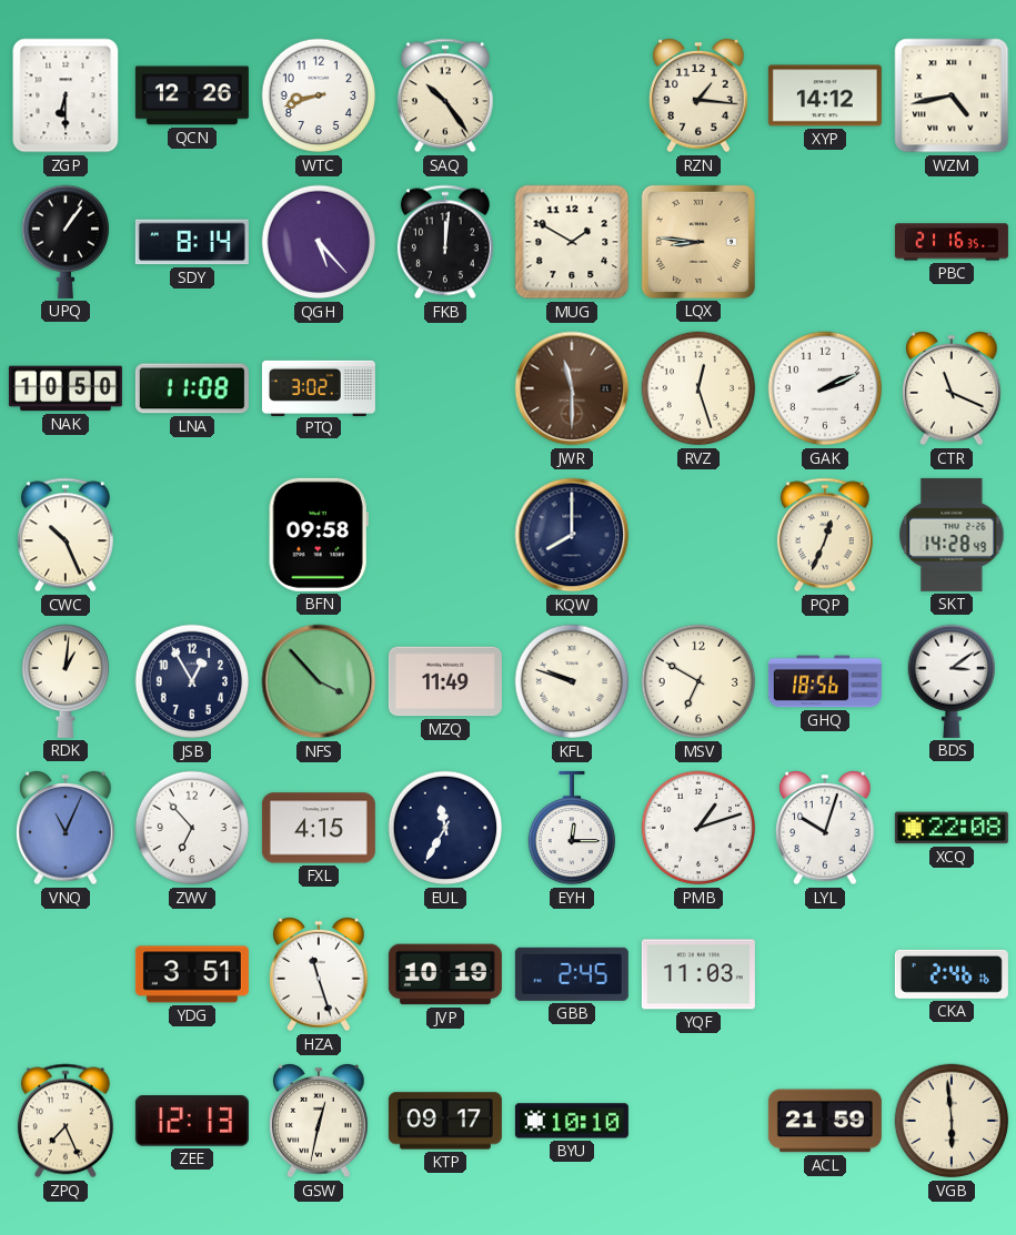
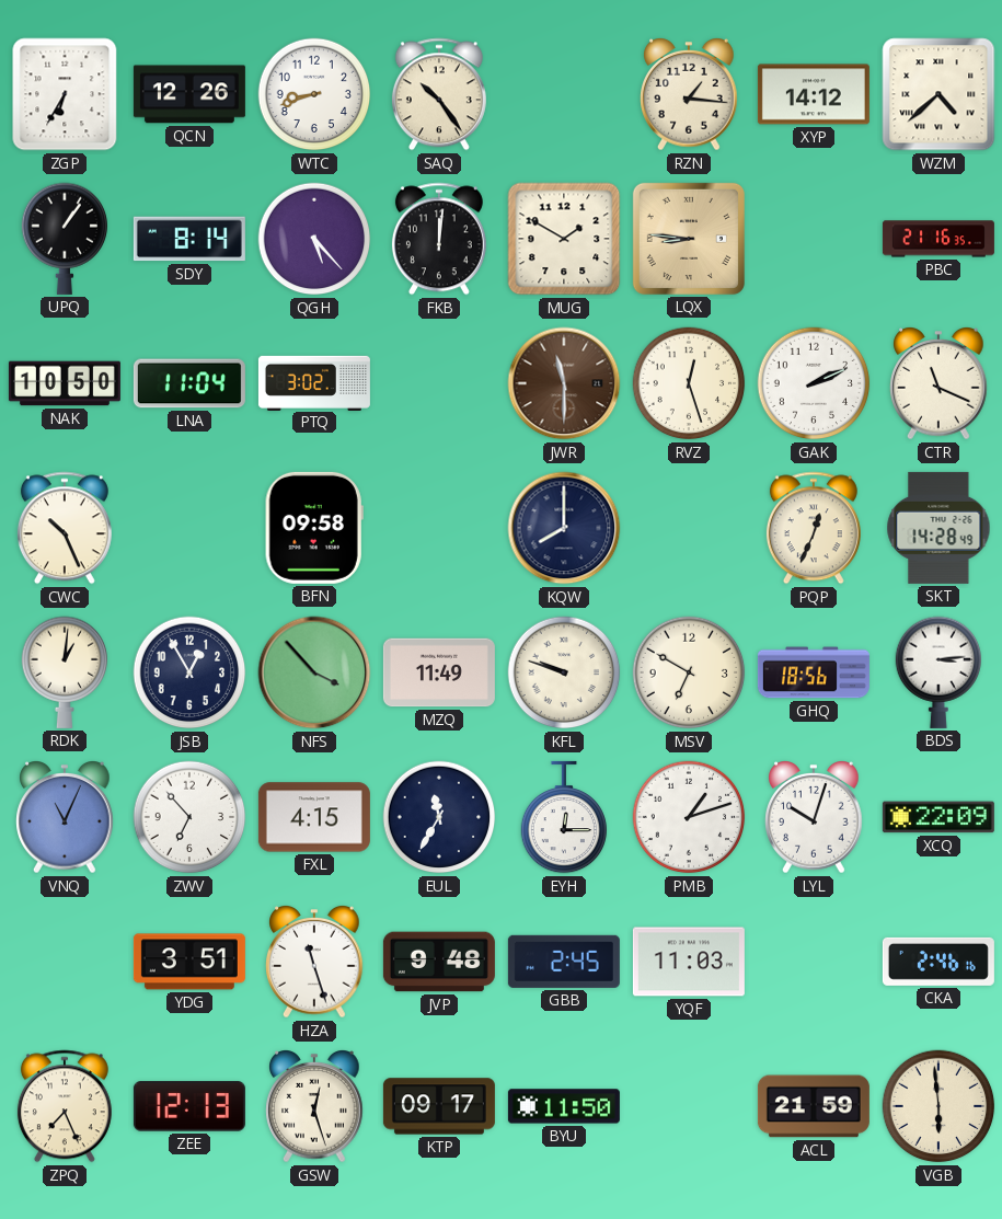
ZGP: 6:30 -> 6:35 (65, 94)
WZM: 4:43 -> 4:38 (938, 94)
LNA: 11:08 -> 11:04 (189, 383)
BDS: 3:09 -> 3:14 (938, 672)
XCQ: 22:08 -> 22:09 (938, 817)
JVP: 10:19 -> 9:48 (439, 962)
GSW: 12:32 -> 12:27 (314, 1107)
BYU: 10:10 -> 11:50 (564, 1106)
